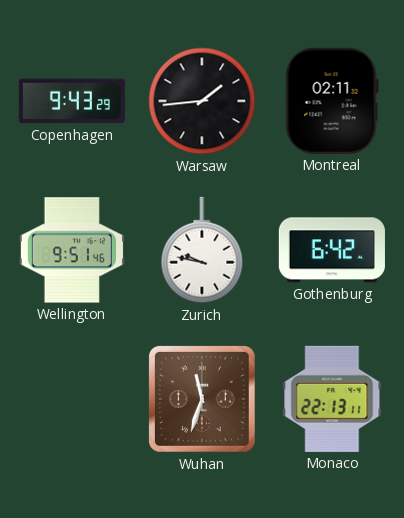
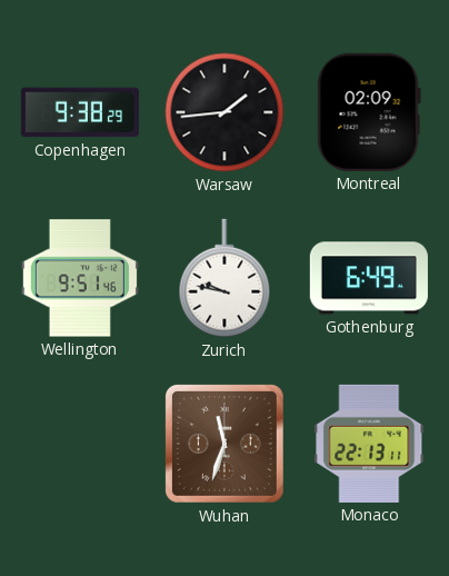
Copenhagen: 9:43 -> 9:38 (80, 112)
Montreal: 02:11 -> 02:09 (369, 112)
Gothenburg: 6:42 -> 6:49 (369, 278)
